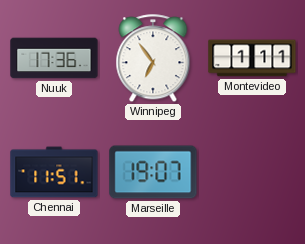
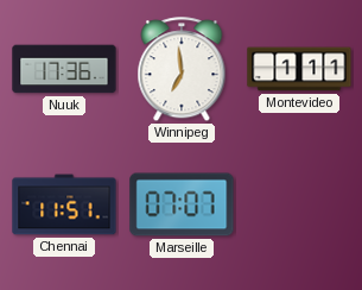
Winnipeg: 6:54 -> 6:59 (182, 70)
Marseille: 19:07 -> 07:07 (182, 204)
